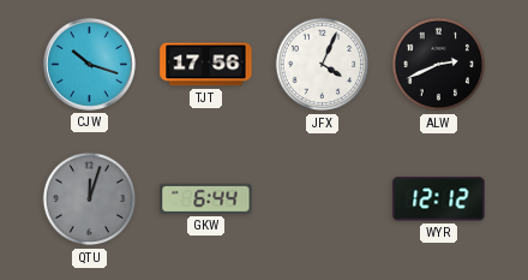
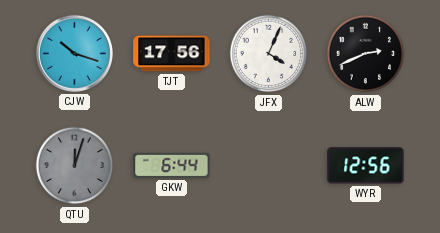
WYR: 12:12 -> 12:56 (366, 166)
